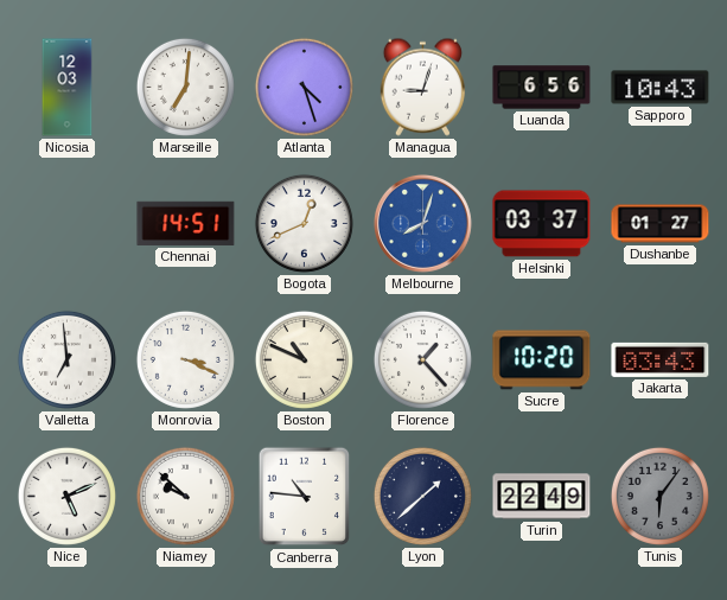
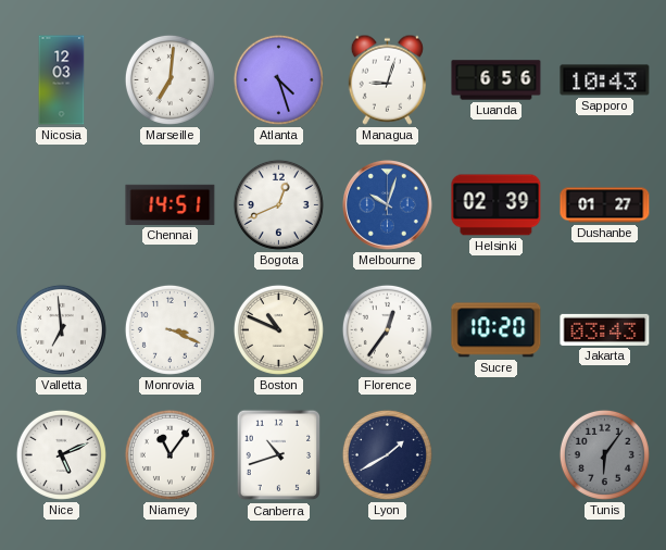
Melbourne: 8:03 -> 10:03 (387, 204)
Helsinki: 03:37 -> 02:39 (497, 205)
Florence: 1:23 -> 12:36 (387, 329)
Niamey: 9:52 -> 11:06 (169, 454)
Canberra: 10:46 -> 10:42 (279, 455)
Lyon: 1:38 -> 1:40 (387, 454)
Turin: 22:49 -> none (542, 497)
